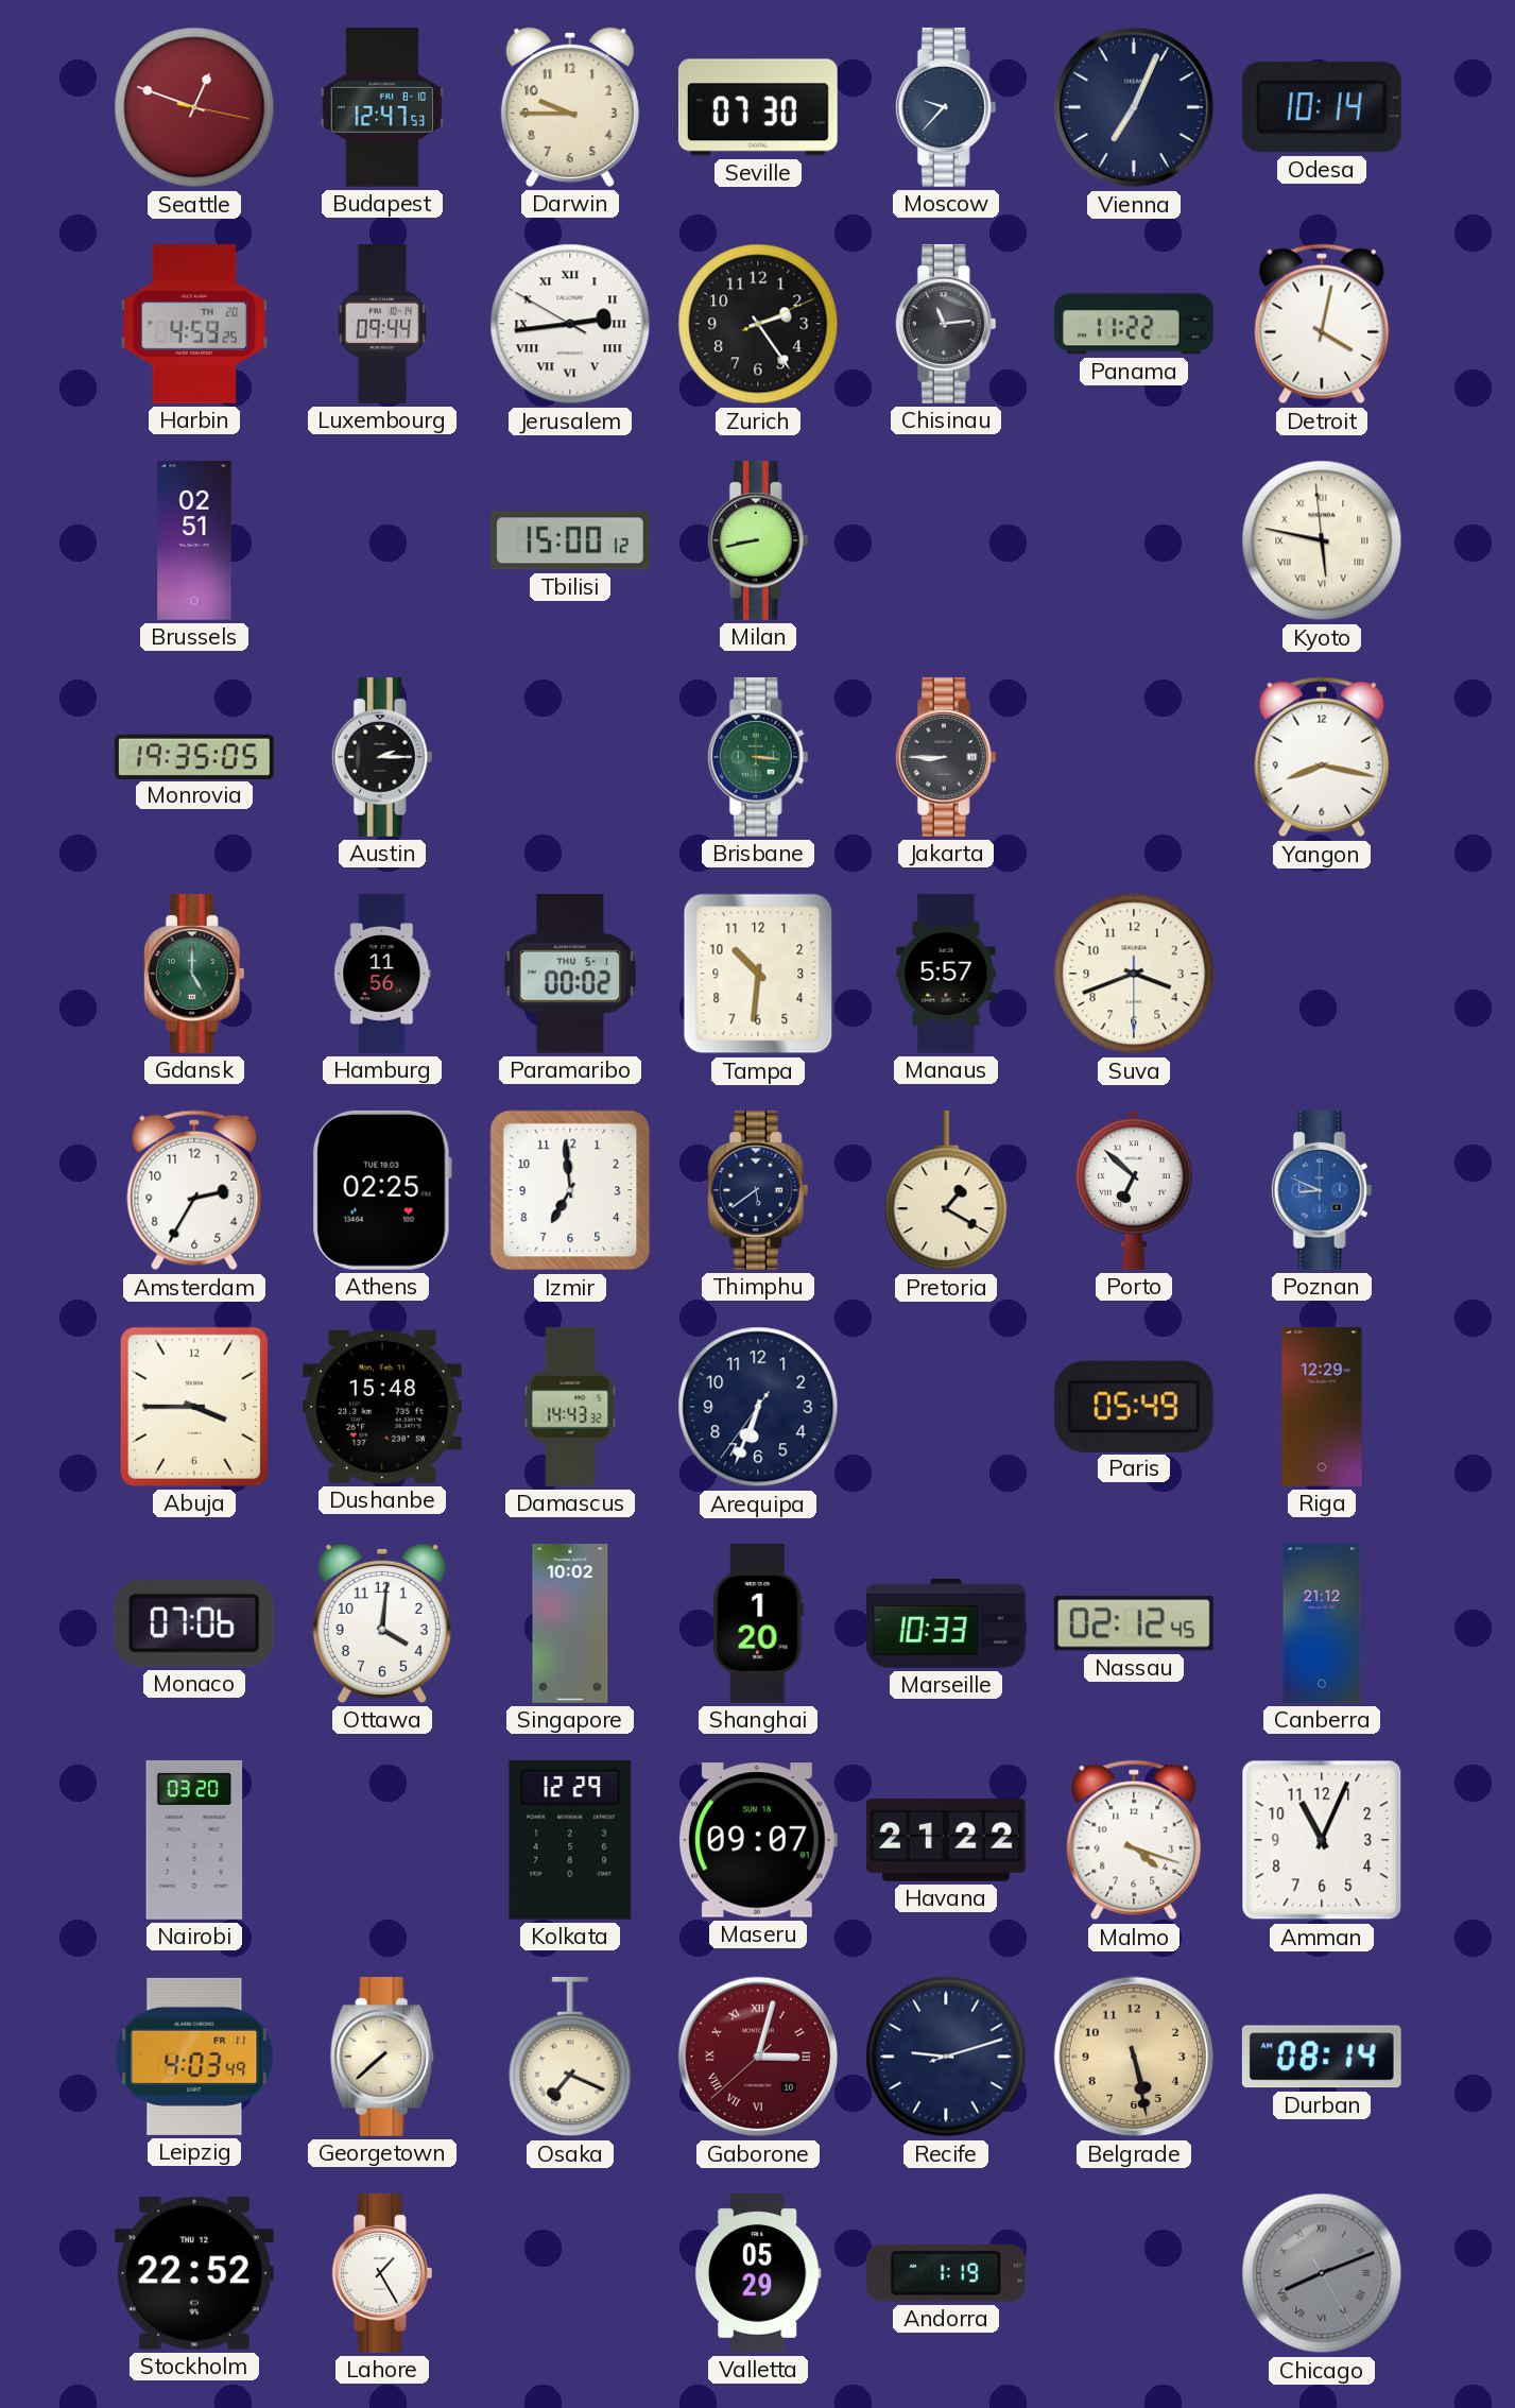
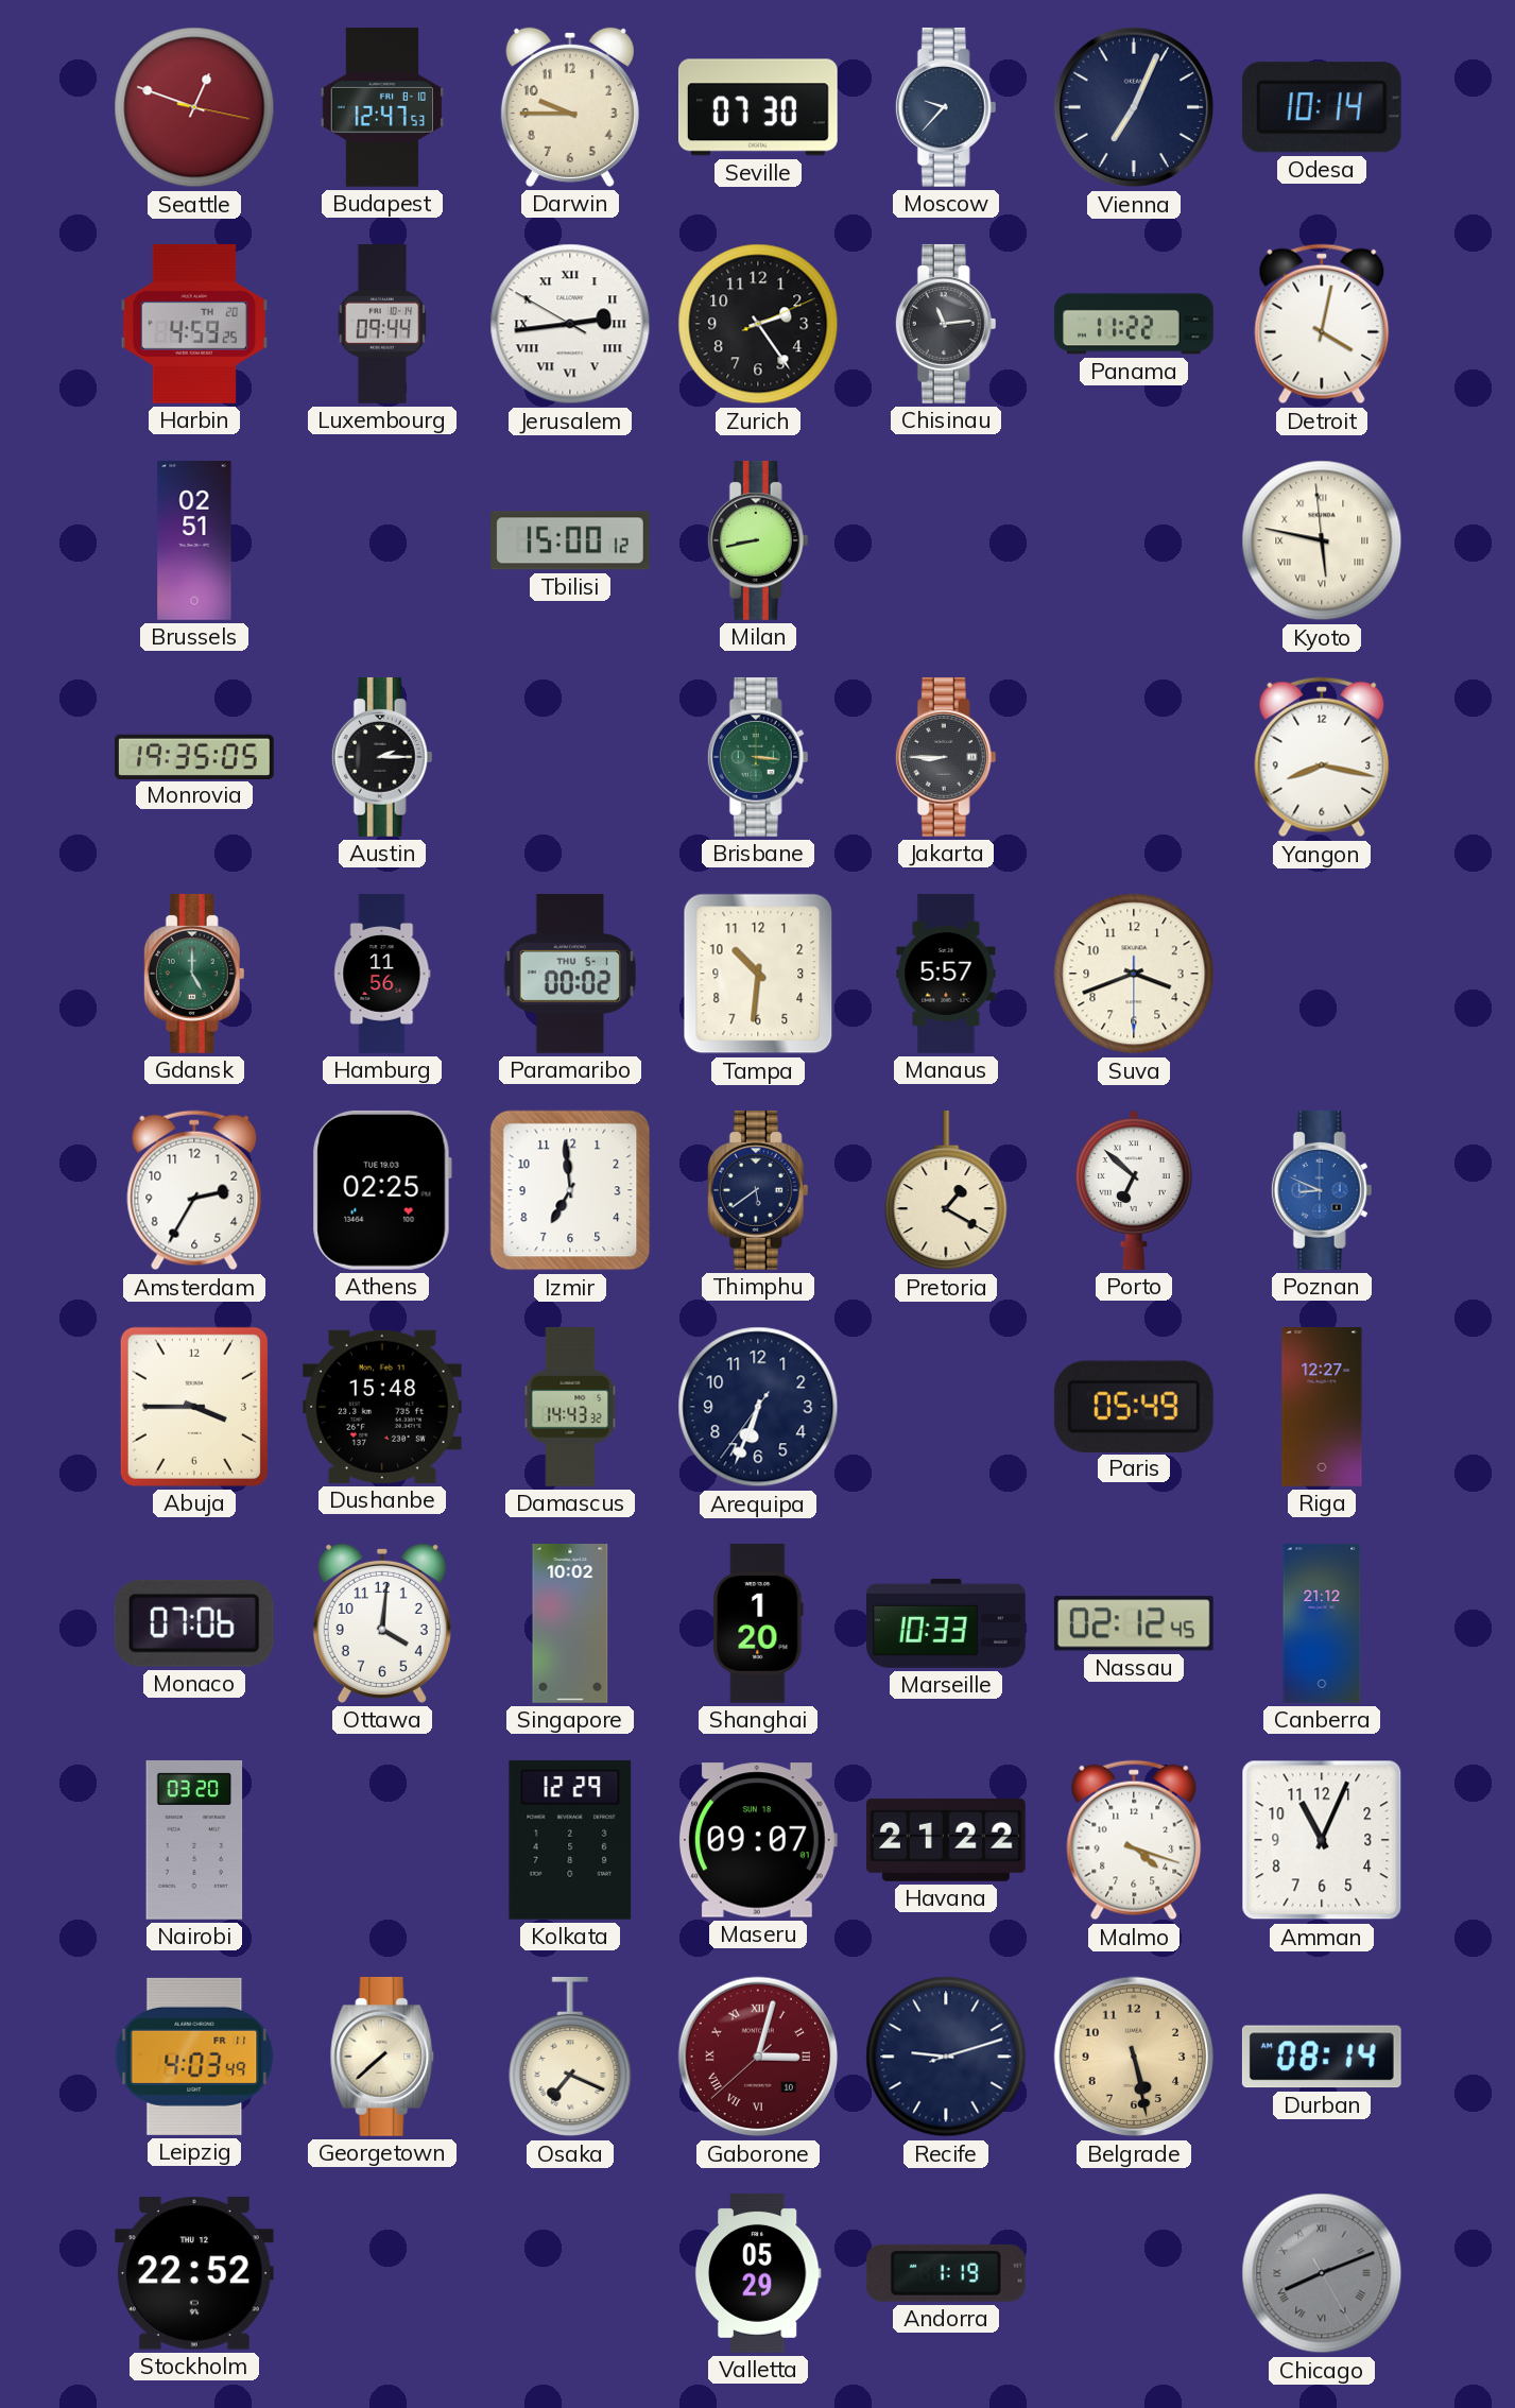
Riga: 12:29 -> 12:27 (1322, 1408)
Lahore: 1:25 -> none (382, 2273)
